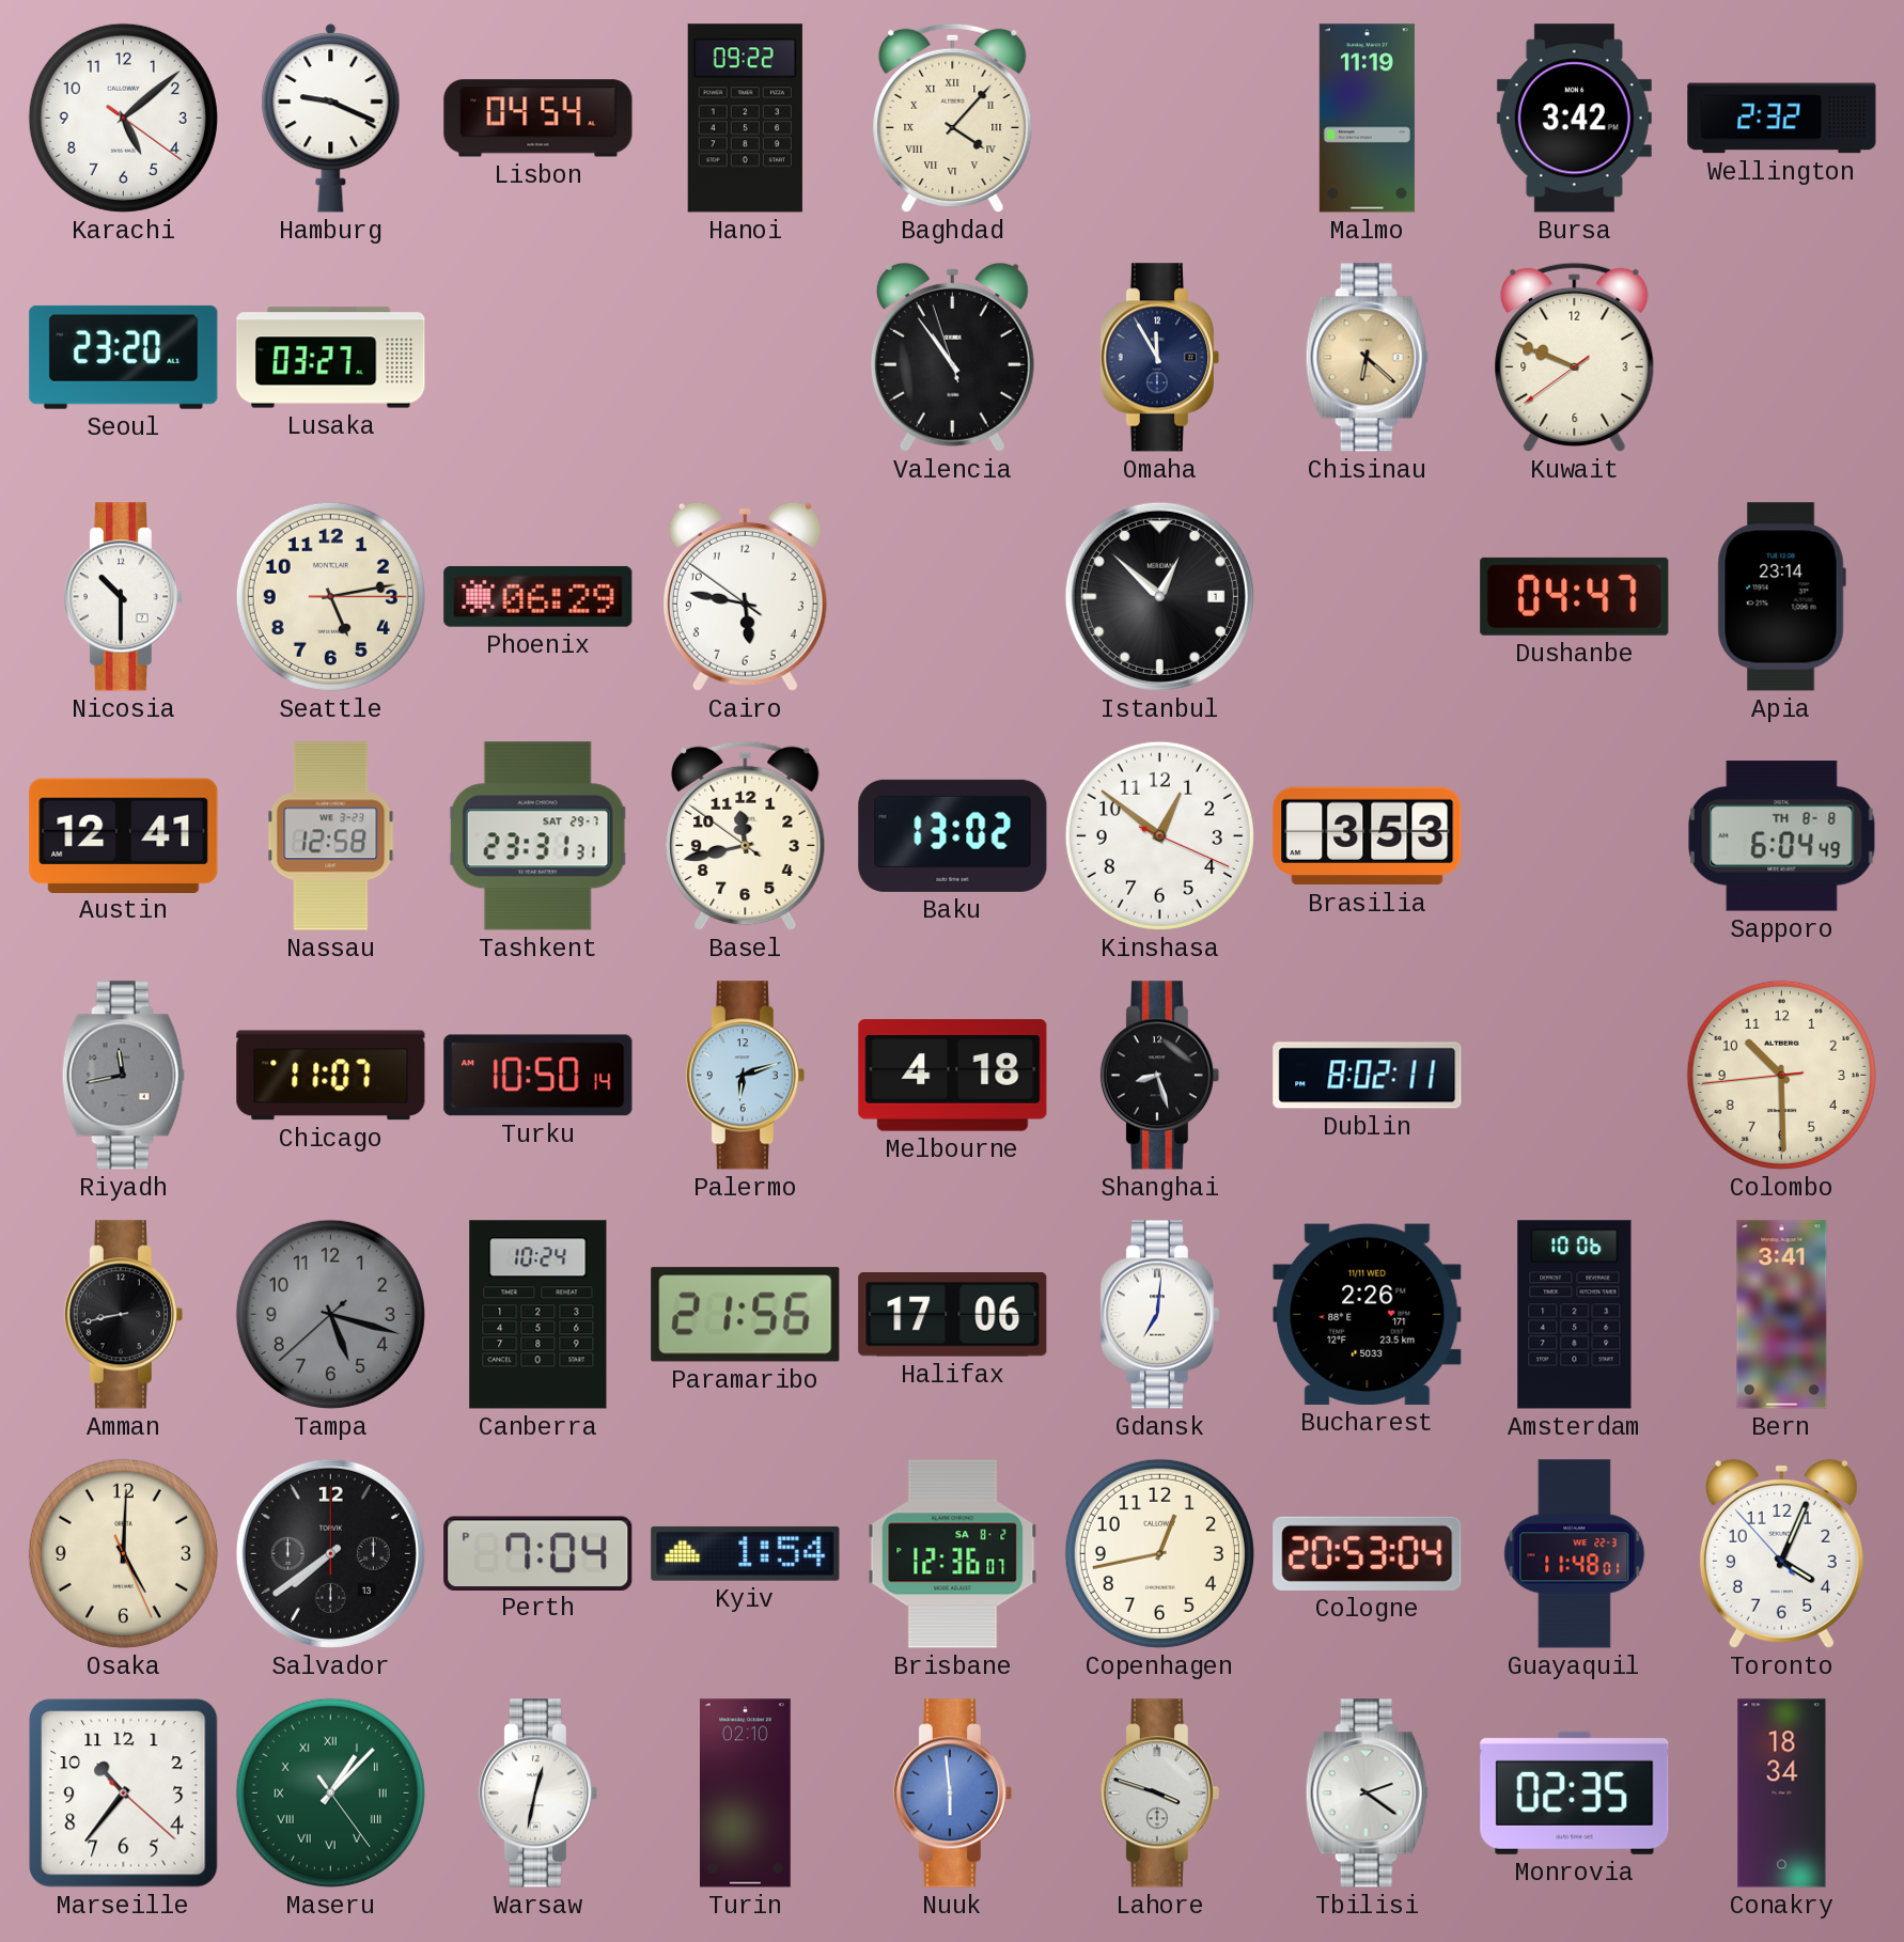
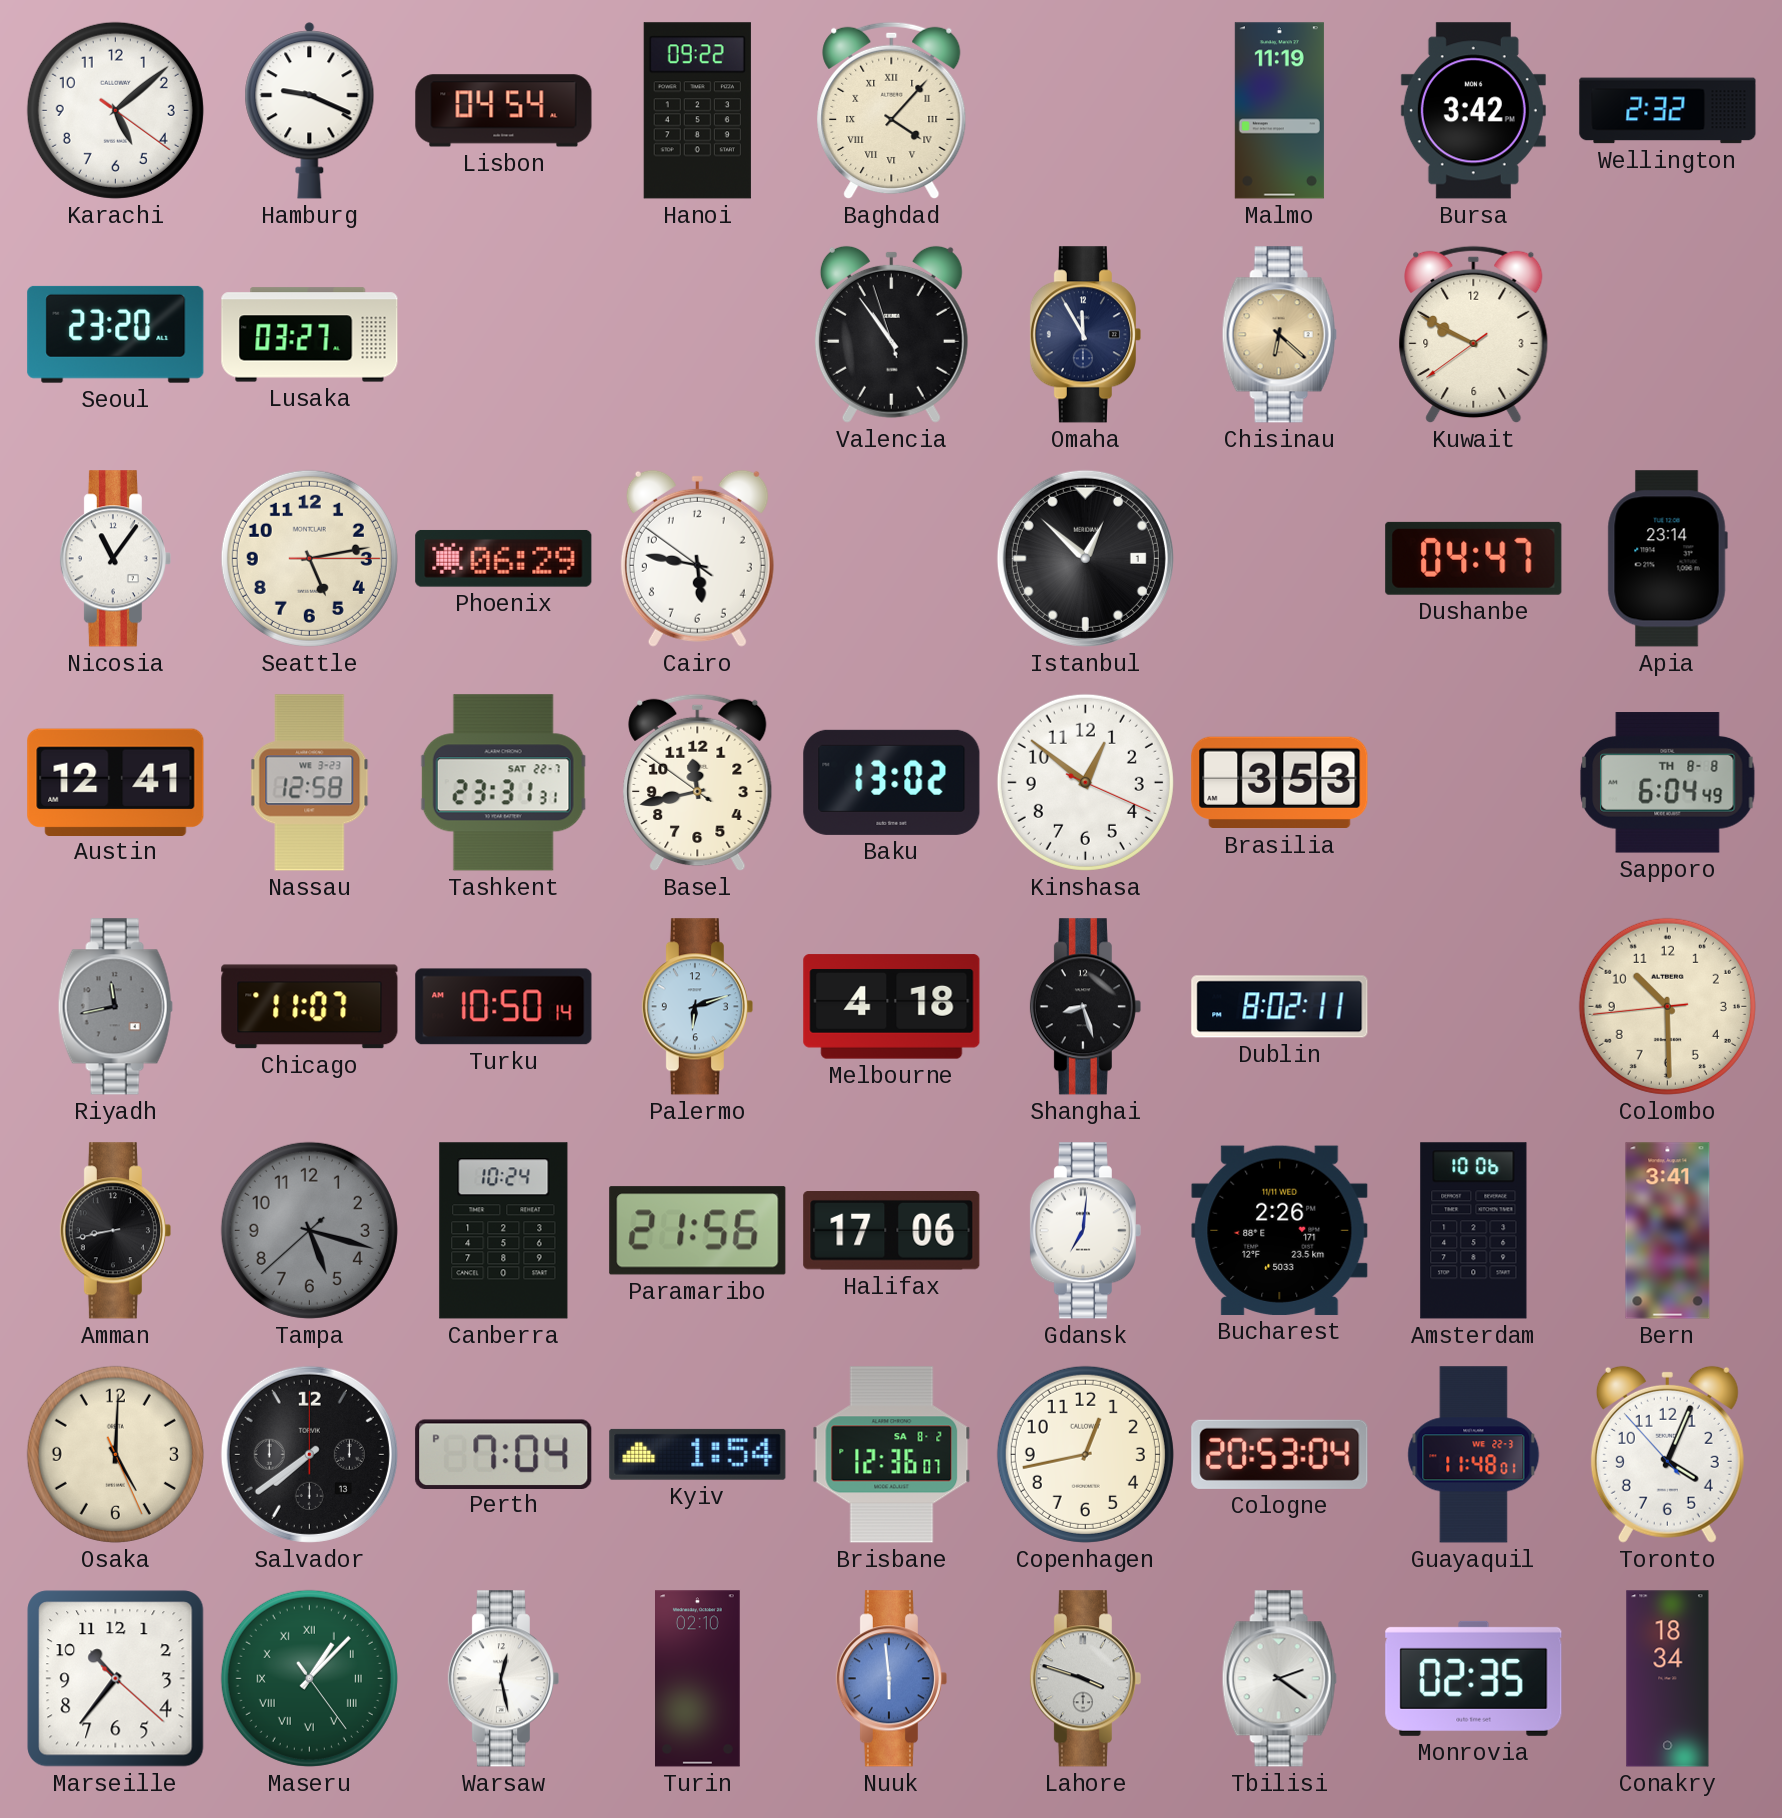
Kuwait: 9:48 -> 9:49 (1474, 335)
Nicosia: 10:30 -> 11:06 (115, 559)
Tashkent date: SAT 29-7 -> SAT 22-7 (503, 783)
Warsaw: 12:32 -> 12:28 (503, 1679)
